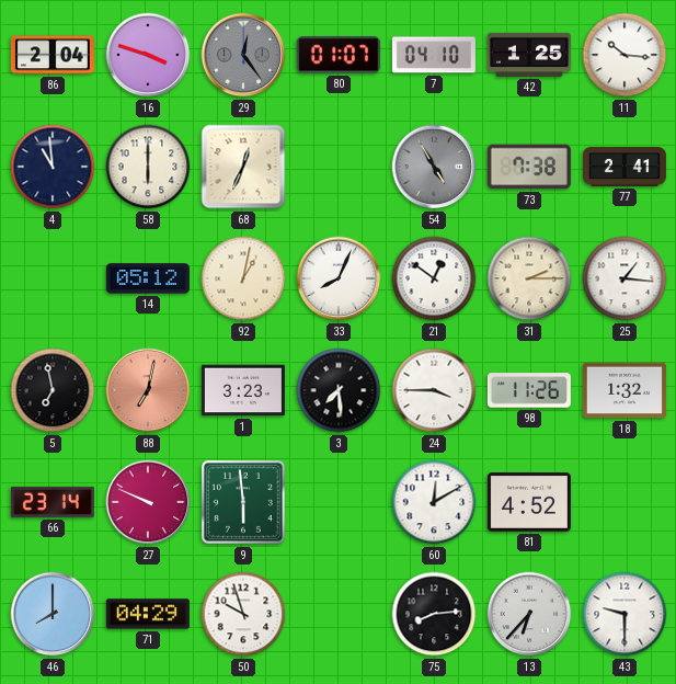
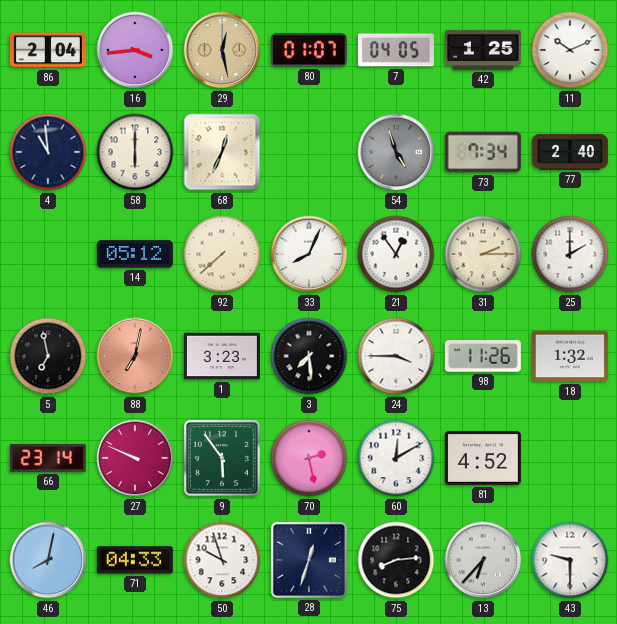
16: 3:48 -> 3:44 (135, 50)
29: 12:24 -> 12:28 (222, 50)
29 dial: grey -> champagne (222, 50)
7: 04:10 -> 04:05 (396, 50)
11: 10:16 -> 10:11 (570, 50)
54: 4:55 -> 4:57 (396, 152)
73: 7:38 -> 7:34 (483, 152)
77: 2:41 -> 2:40 (570, 152)
92: 1:02 -> 7:38 (222, 254)
21: 12:51 -> 12:54 (396, 254)
25: 1:16 -> 2:00 (570, 254)
9: 5:59 -> 5:54 (222, 458)
70: none -> 2:28 (309, 458)
46: 8:00 -> 8:02 (48, 560)
71: 04:29 -> 04:33 (135, 560)
28: none -> 12:33 (309, 560)
